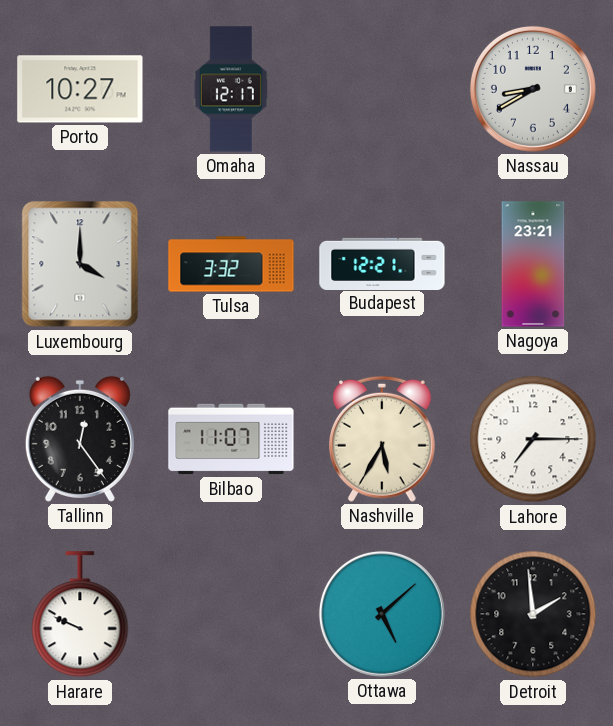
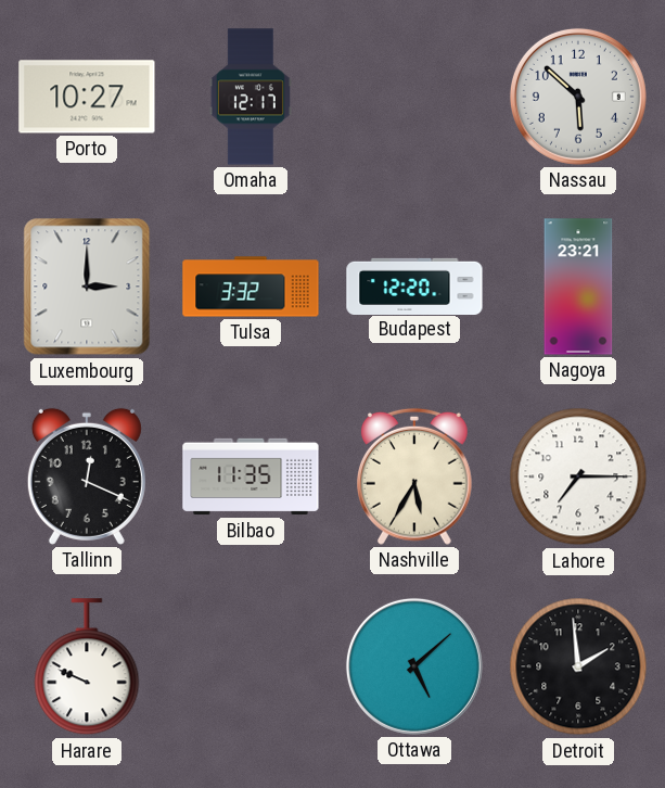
Nassau: 8:40 -> 5:52 (578, 97)
Luxembourg: 4:00 -> 3:00 (87, 287)
Budapest: 12:21 -> 12:20 (414, 285)
Tallinn: 12:24 -> 12:19 (87, 476)
Bilbao: 11:07 -> 11:35 (251, 476)
